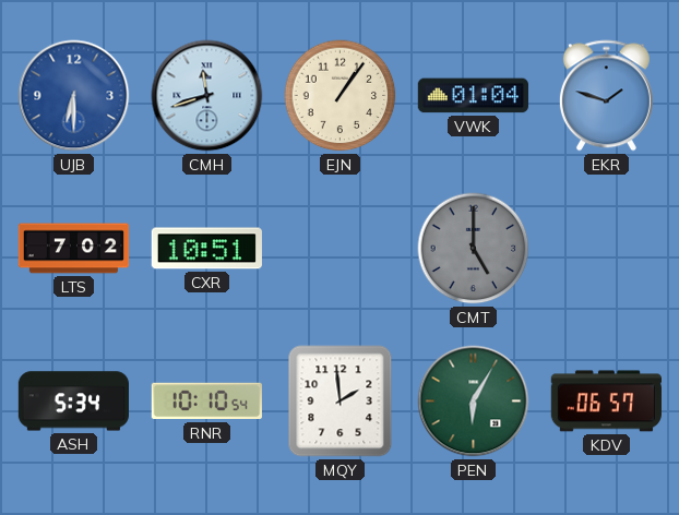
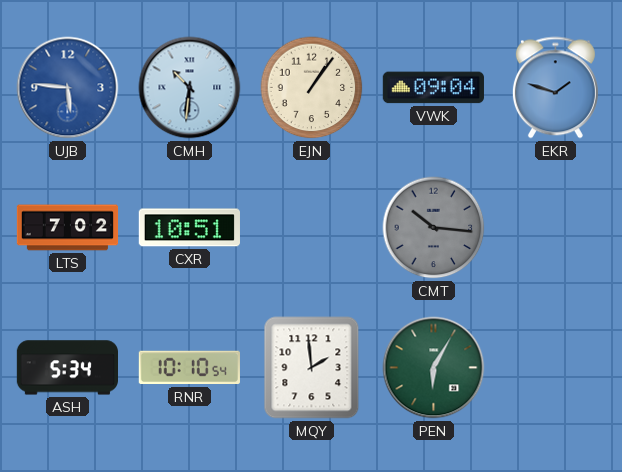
UJB: 6:30 -> 5:46 (68, 88)
CMH: 11:42 -> 10:31 (190, 88)
VWK: 01:04 -> 09:04 (433, 88)
CMT: 5:00 -> 10:16 (434, 228)
KDV: 06:57 -> none (606, 402)
